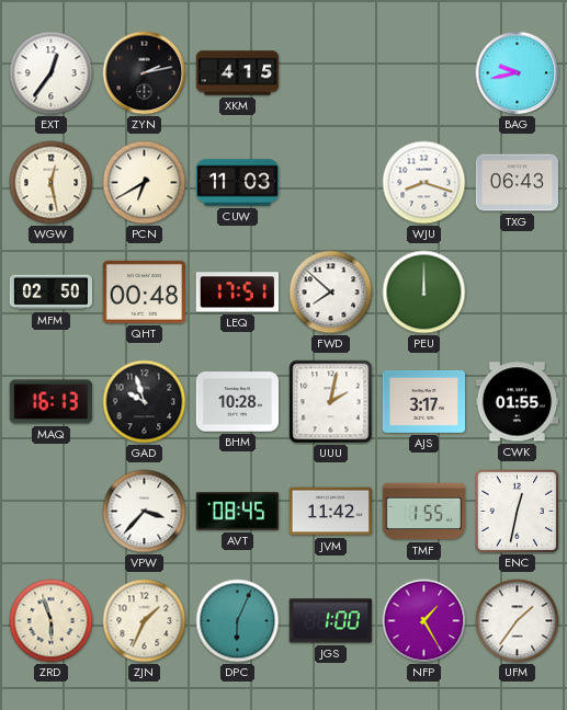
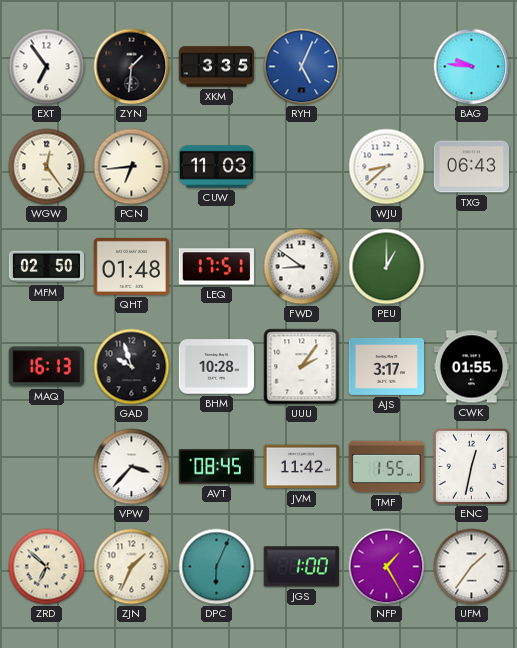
EXT: 12:36 -> 6:54 (47, 67)
ZYN: 2:13 -> 1:31 (132, 67)
XKM: 4:15 -> 3:35 (217, 67)
RYH: none -> 5:04 (302, 67)
BAG: 9:43 -> 9:46 (472, 67)
WGW: 12:28 -> 12:24 (47, 167)
PCN: 6:40 -> 6:44 (132, 167)
WJU: 8:18 -> 8:38 (387, 167)
QHT: 00:48 -> 01:48 (131, 266)
FWD: 7:52 -> 8:51 (302, 267)
PEU: 12:00 -> 1:00 (387, 267)
UUU: 2:02 -> 2:06 (302, 367)
ZRD: 5:57 -> 6:52 (47, 567)
